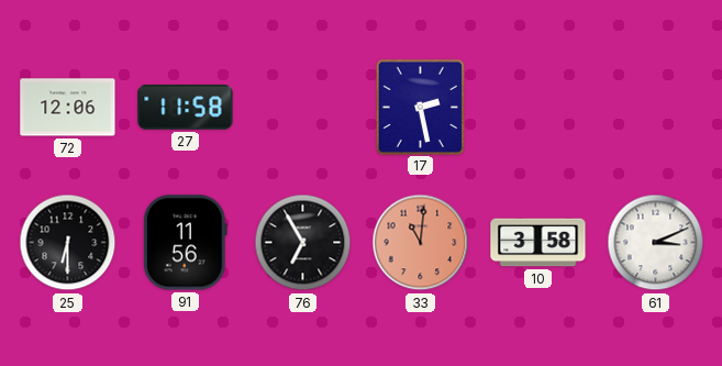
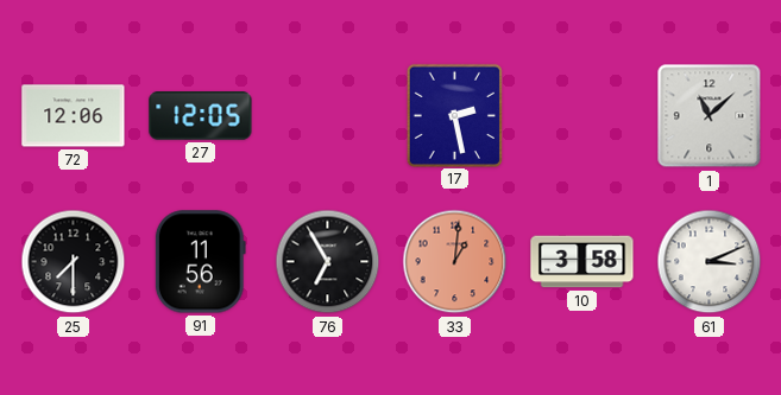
27: 11:58 -> 12:05 (201, 116)
1: none -> 11:08 (710, 116)
25: 6:30 -> 7:30 (74, 262)
33: 11:01 -> 1:01 (455, 262)
